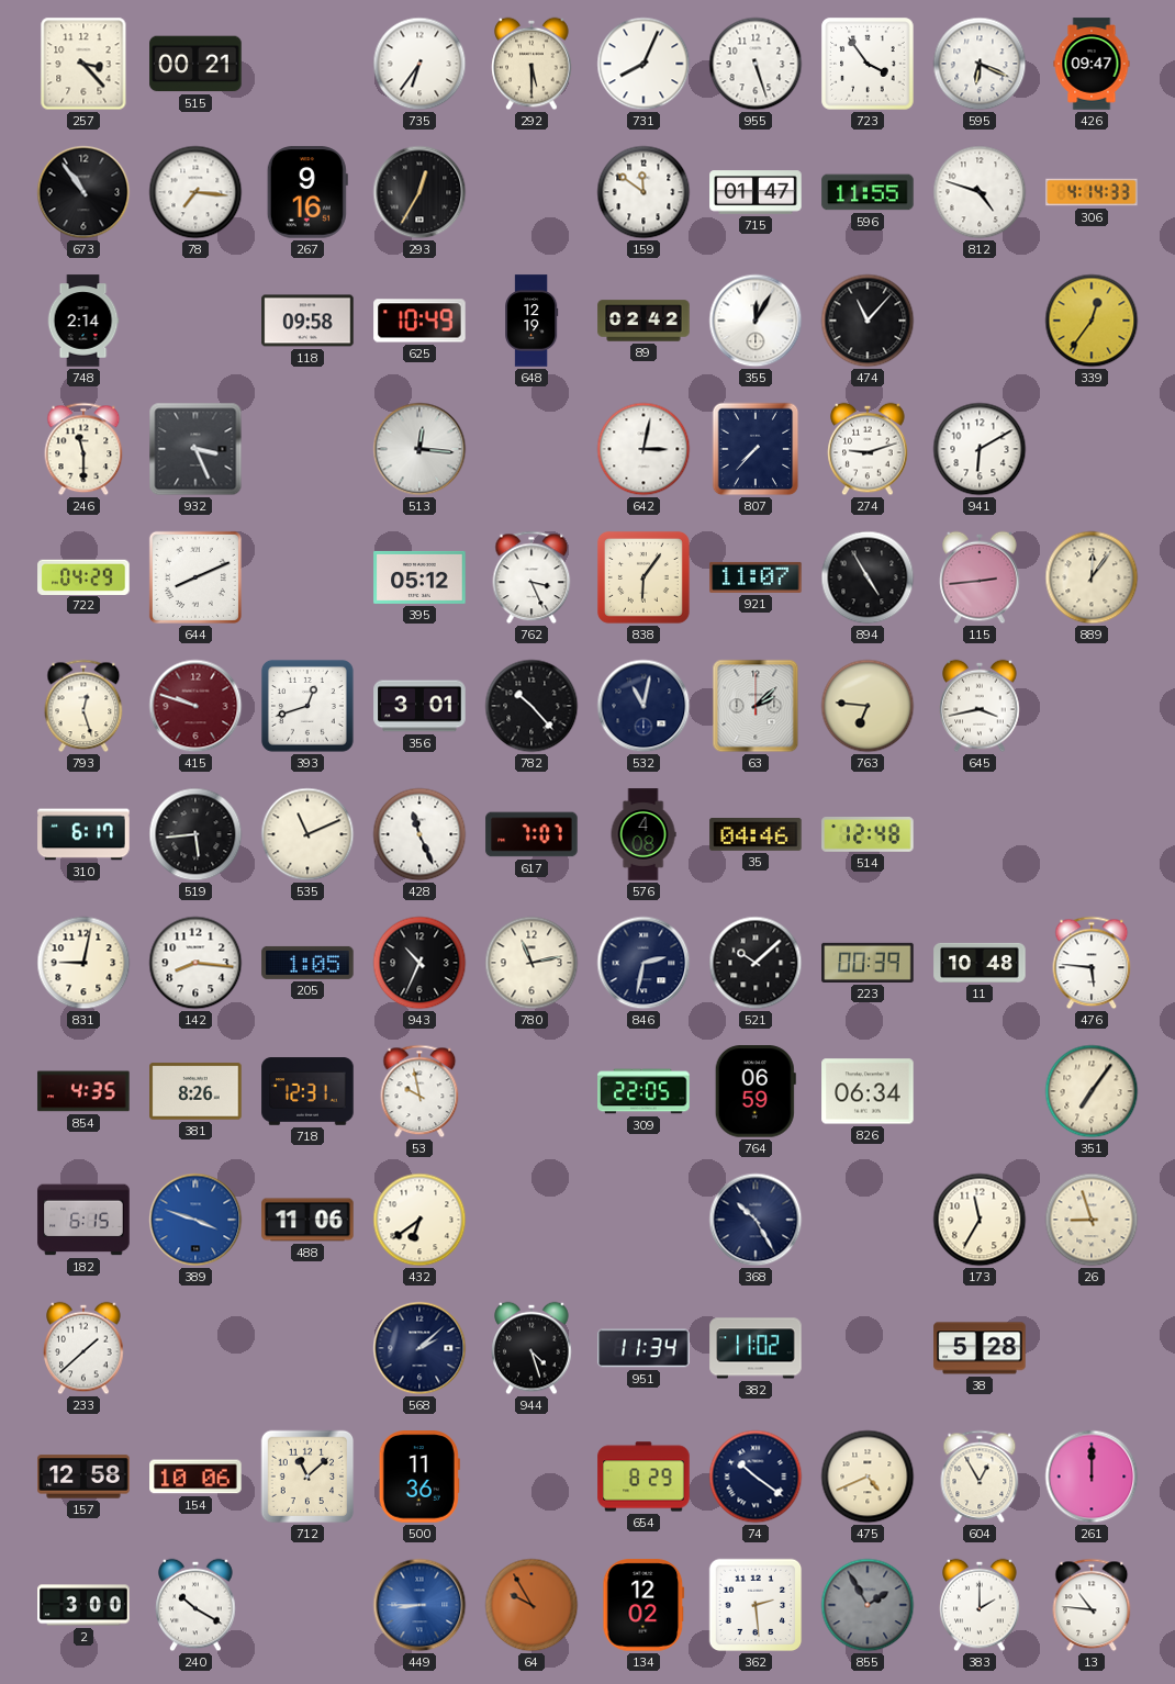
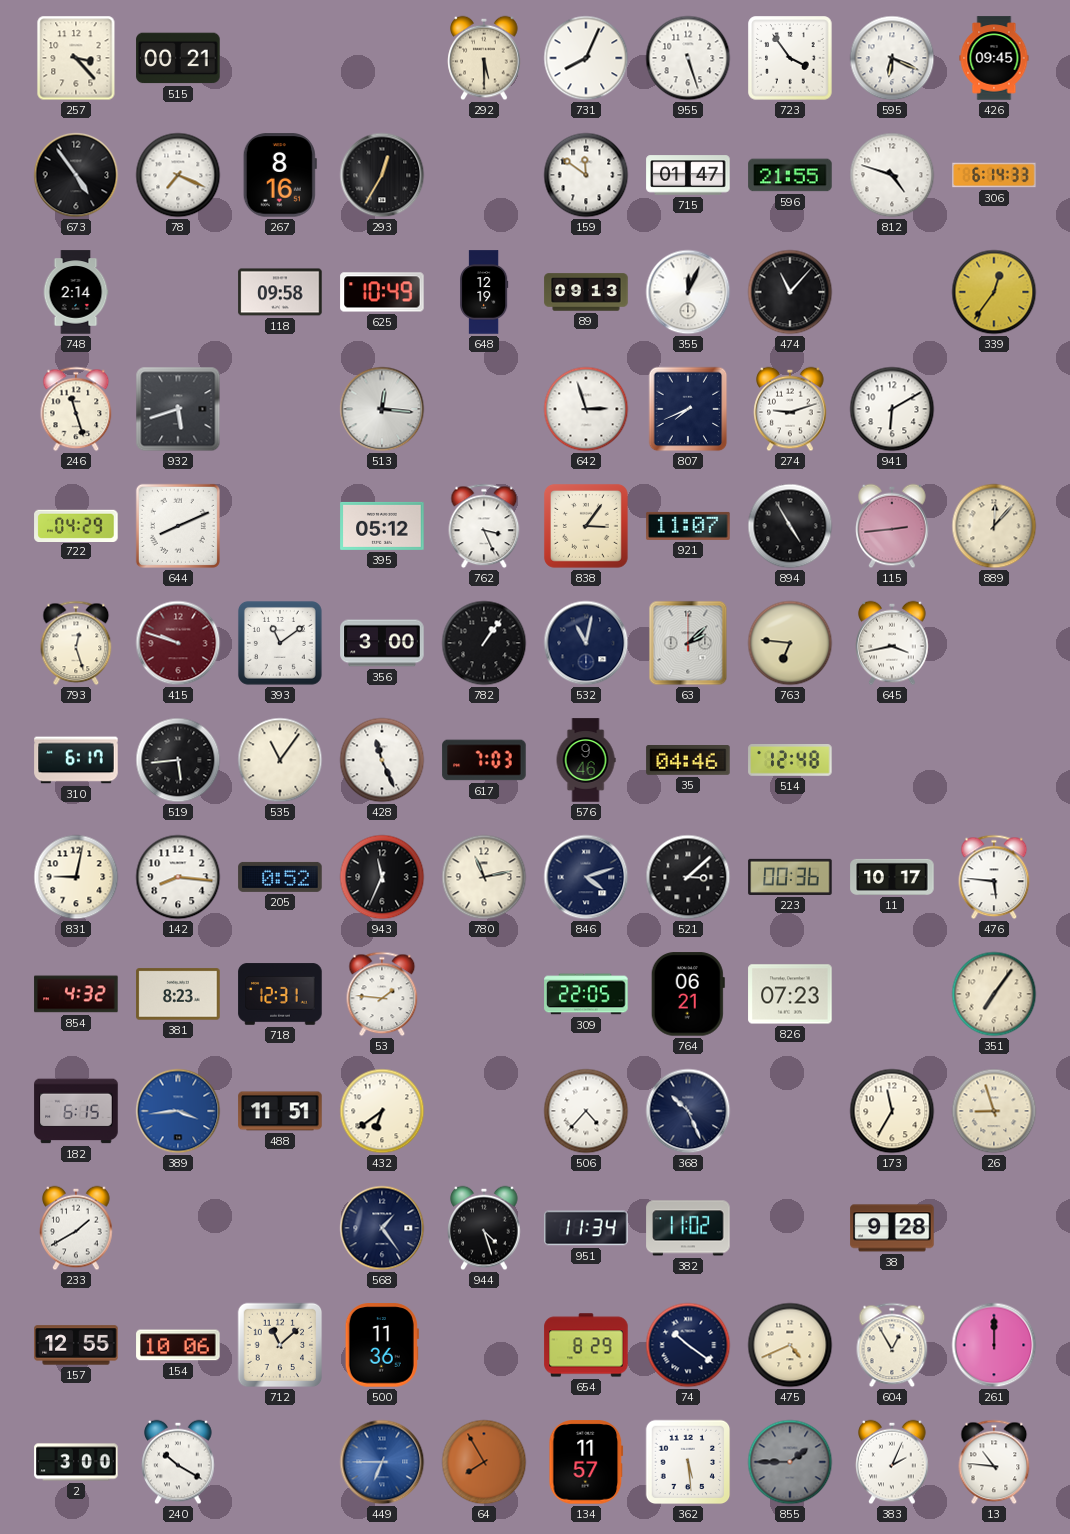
735: 6:36 -> none (419, 64)
426: 09:47 -> 09:45 (994, 58)
673: 10:54 -> 4:54 (76, 175)
78: 7:16 -> 7:19 (178, 175)
267: 9:16 -> 8:16 (280, 175)
596: 11:55 -> 21:55 (790, 175)
306: 4:14 -> 6:14 (994, 175)
89: 02:42 -> 09:13 (586, 292)
355: 12:05 -> 12:04 (688, 292)
246: 11:30 -> 11:27 (76, 409)
932: 3:26 -> 5:42 (178, 409)
642: 3:02 -> 2:57 (586, 409)
807: 7:37 -> 7:41 (688, 409)
838: 6:06 -> 3:06 (586, 526)
889: 12:06 -> 12:07 (994, 526)
393: 12:42 -> 11:09 (280, 643)
356: 3:01 -> 3:00 (382, 643)
782: 10:23 -> 1:06 (484, 643)
535: 11:11 -> 11:06 (280, 760)
617: 7:07 -> 7:03 (484, 760)
576: 4:08 -> 9:46 (586, 760)
205: 1:05 -> 0:52 (280, 877)
943: 10:34 -> 11:34 (382, 877)
846: 2:32 -> 4:12 (586, 877)
521: 10:08 -> 3:08 (688, 877)
223: 00:39 -> 00:36 (790, 877)
11: 10:48 -> 10:17 (892, 877)
854: 4:35 -> 4:32 (76, 994)
381: 8:26 -> 8:23 (178, 994)
53: 9:58 -> 1:46 (382, 994)
764: 06:59 -> 06:21 (688, 994)
826: 06:34 -> 07:23 (790, 994)
389: 3:48 -> 3:44 (178, 1111)
488: 11:06 -> 11:51 (280, 1111)
506: none -> 4:37 (586, 1111)
368: 10:25 -> 10:26 (688, 1111)
233: 1:38 -> 1:40 (76, 1228)
568: 2:08 -> 1:24 (382, 1228)
38: 5:28 -> 9:28 (892, 1228)
157: 12:58 -> 12:55 (76, 1345)
449: 8:45 -> 6:45 (382, 1462)
64: 9:55 -> 7:55 (484, 1462)
134: 12:02 -> 11:57 (586, 1462)
362: 2:29 -> 5:29 (688, 1462)
855: 1:55 -> 1:45 (790, 1462)
383: 2:00 -> 2:04 (892, 1462)
